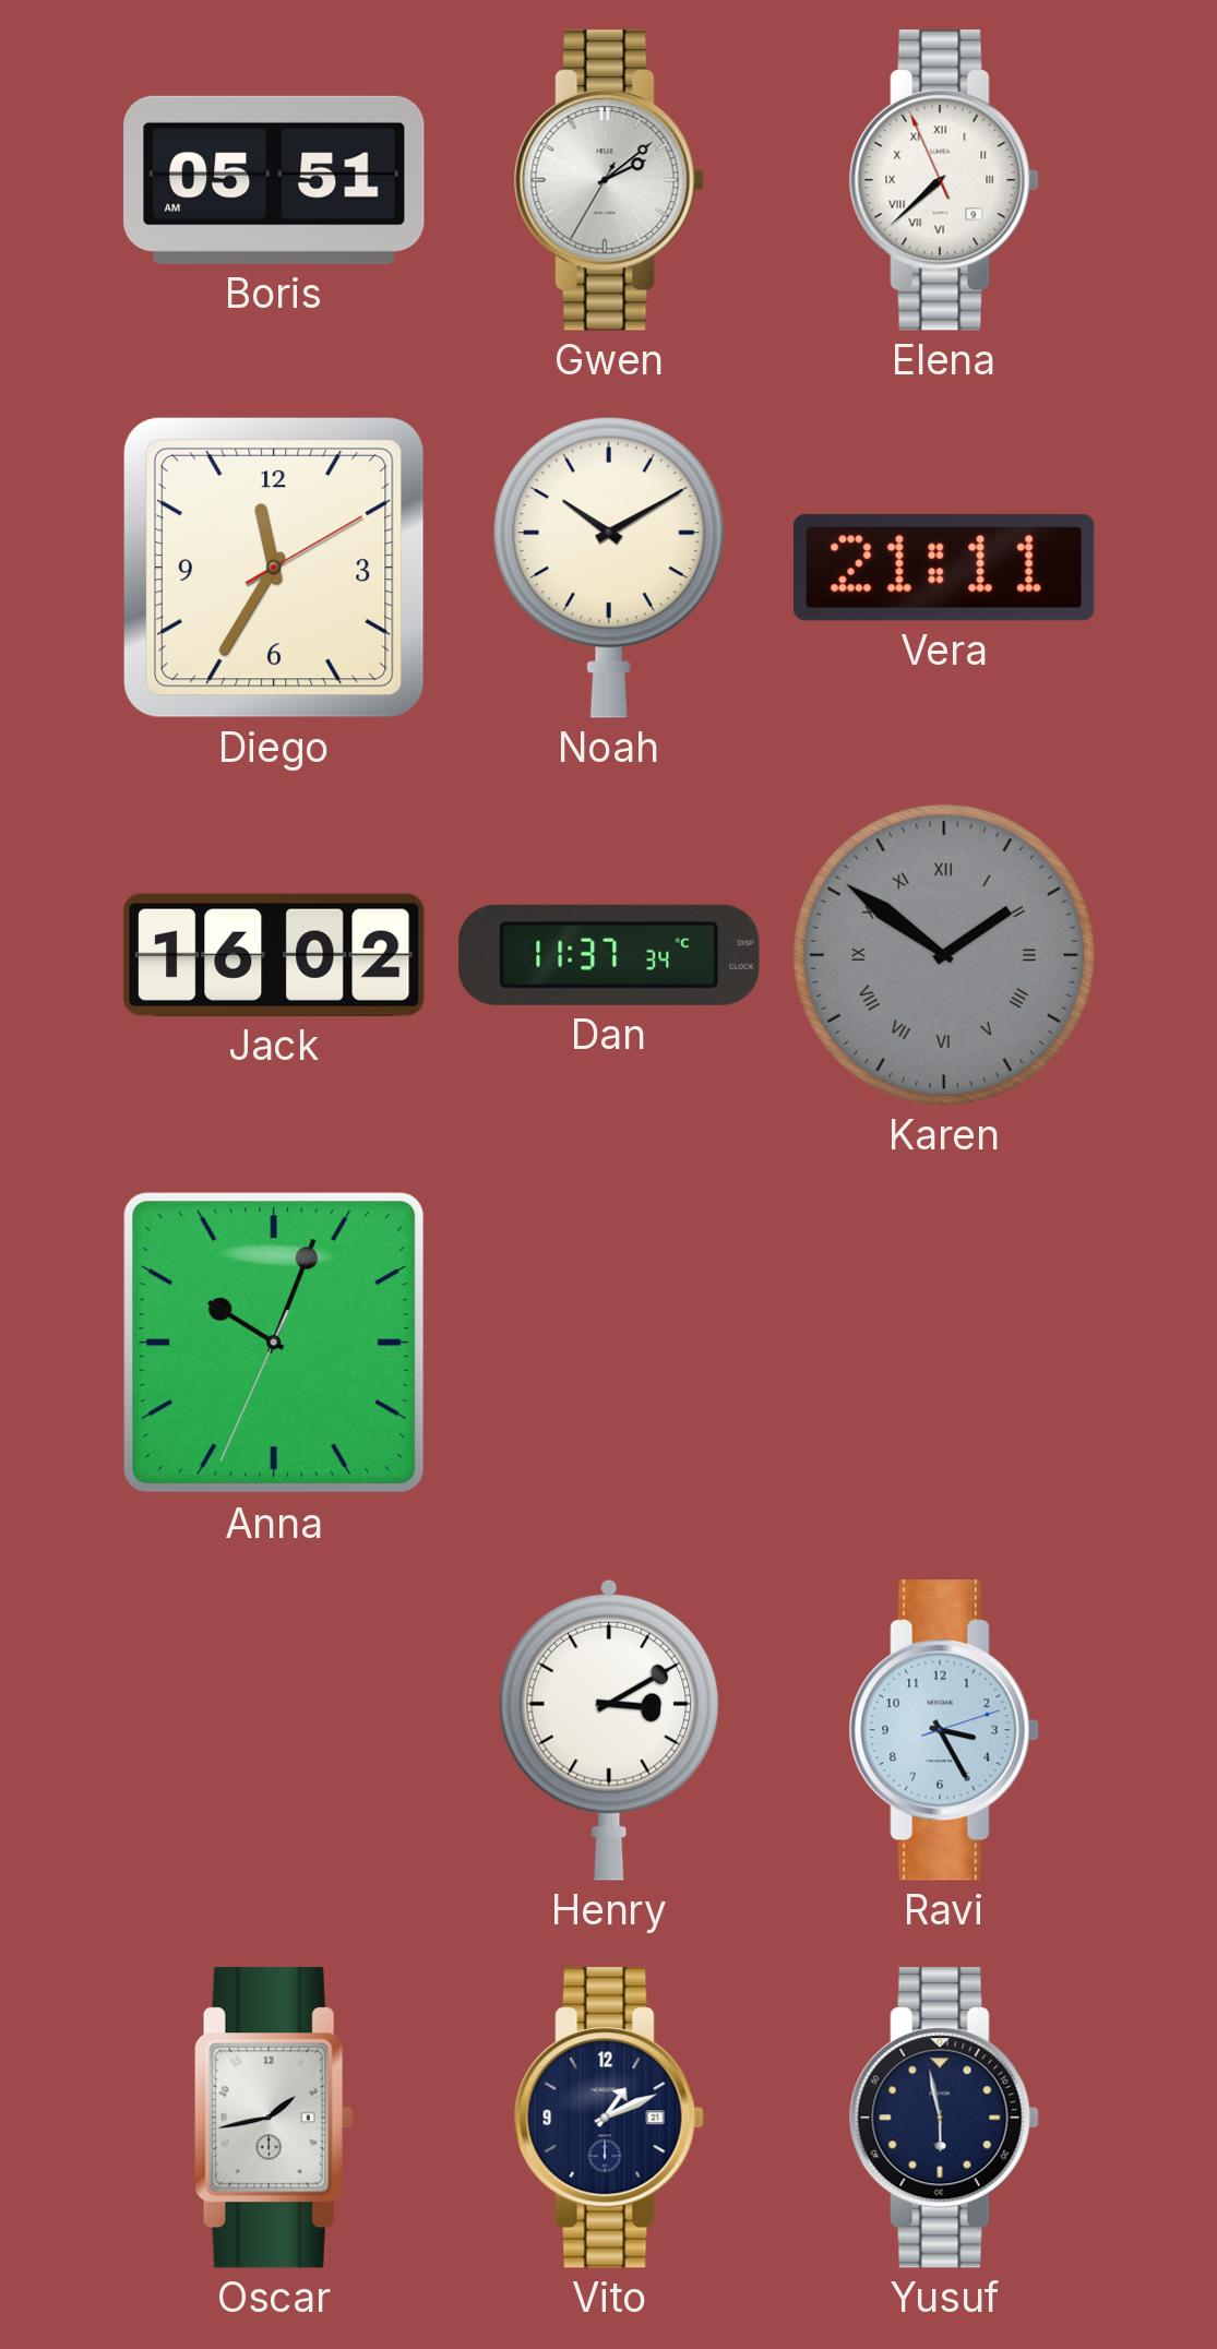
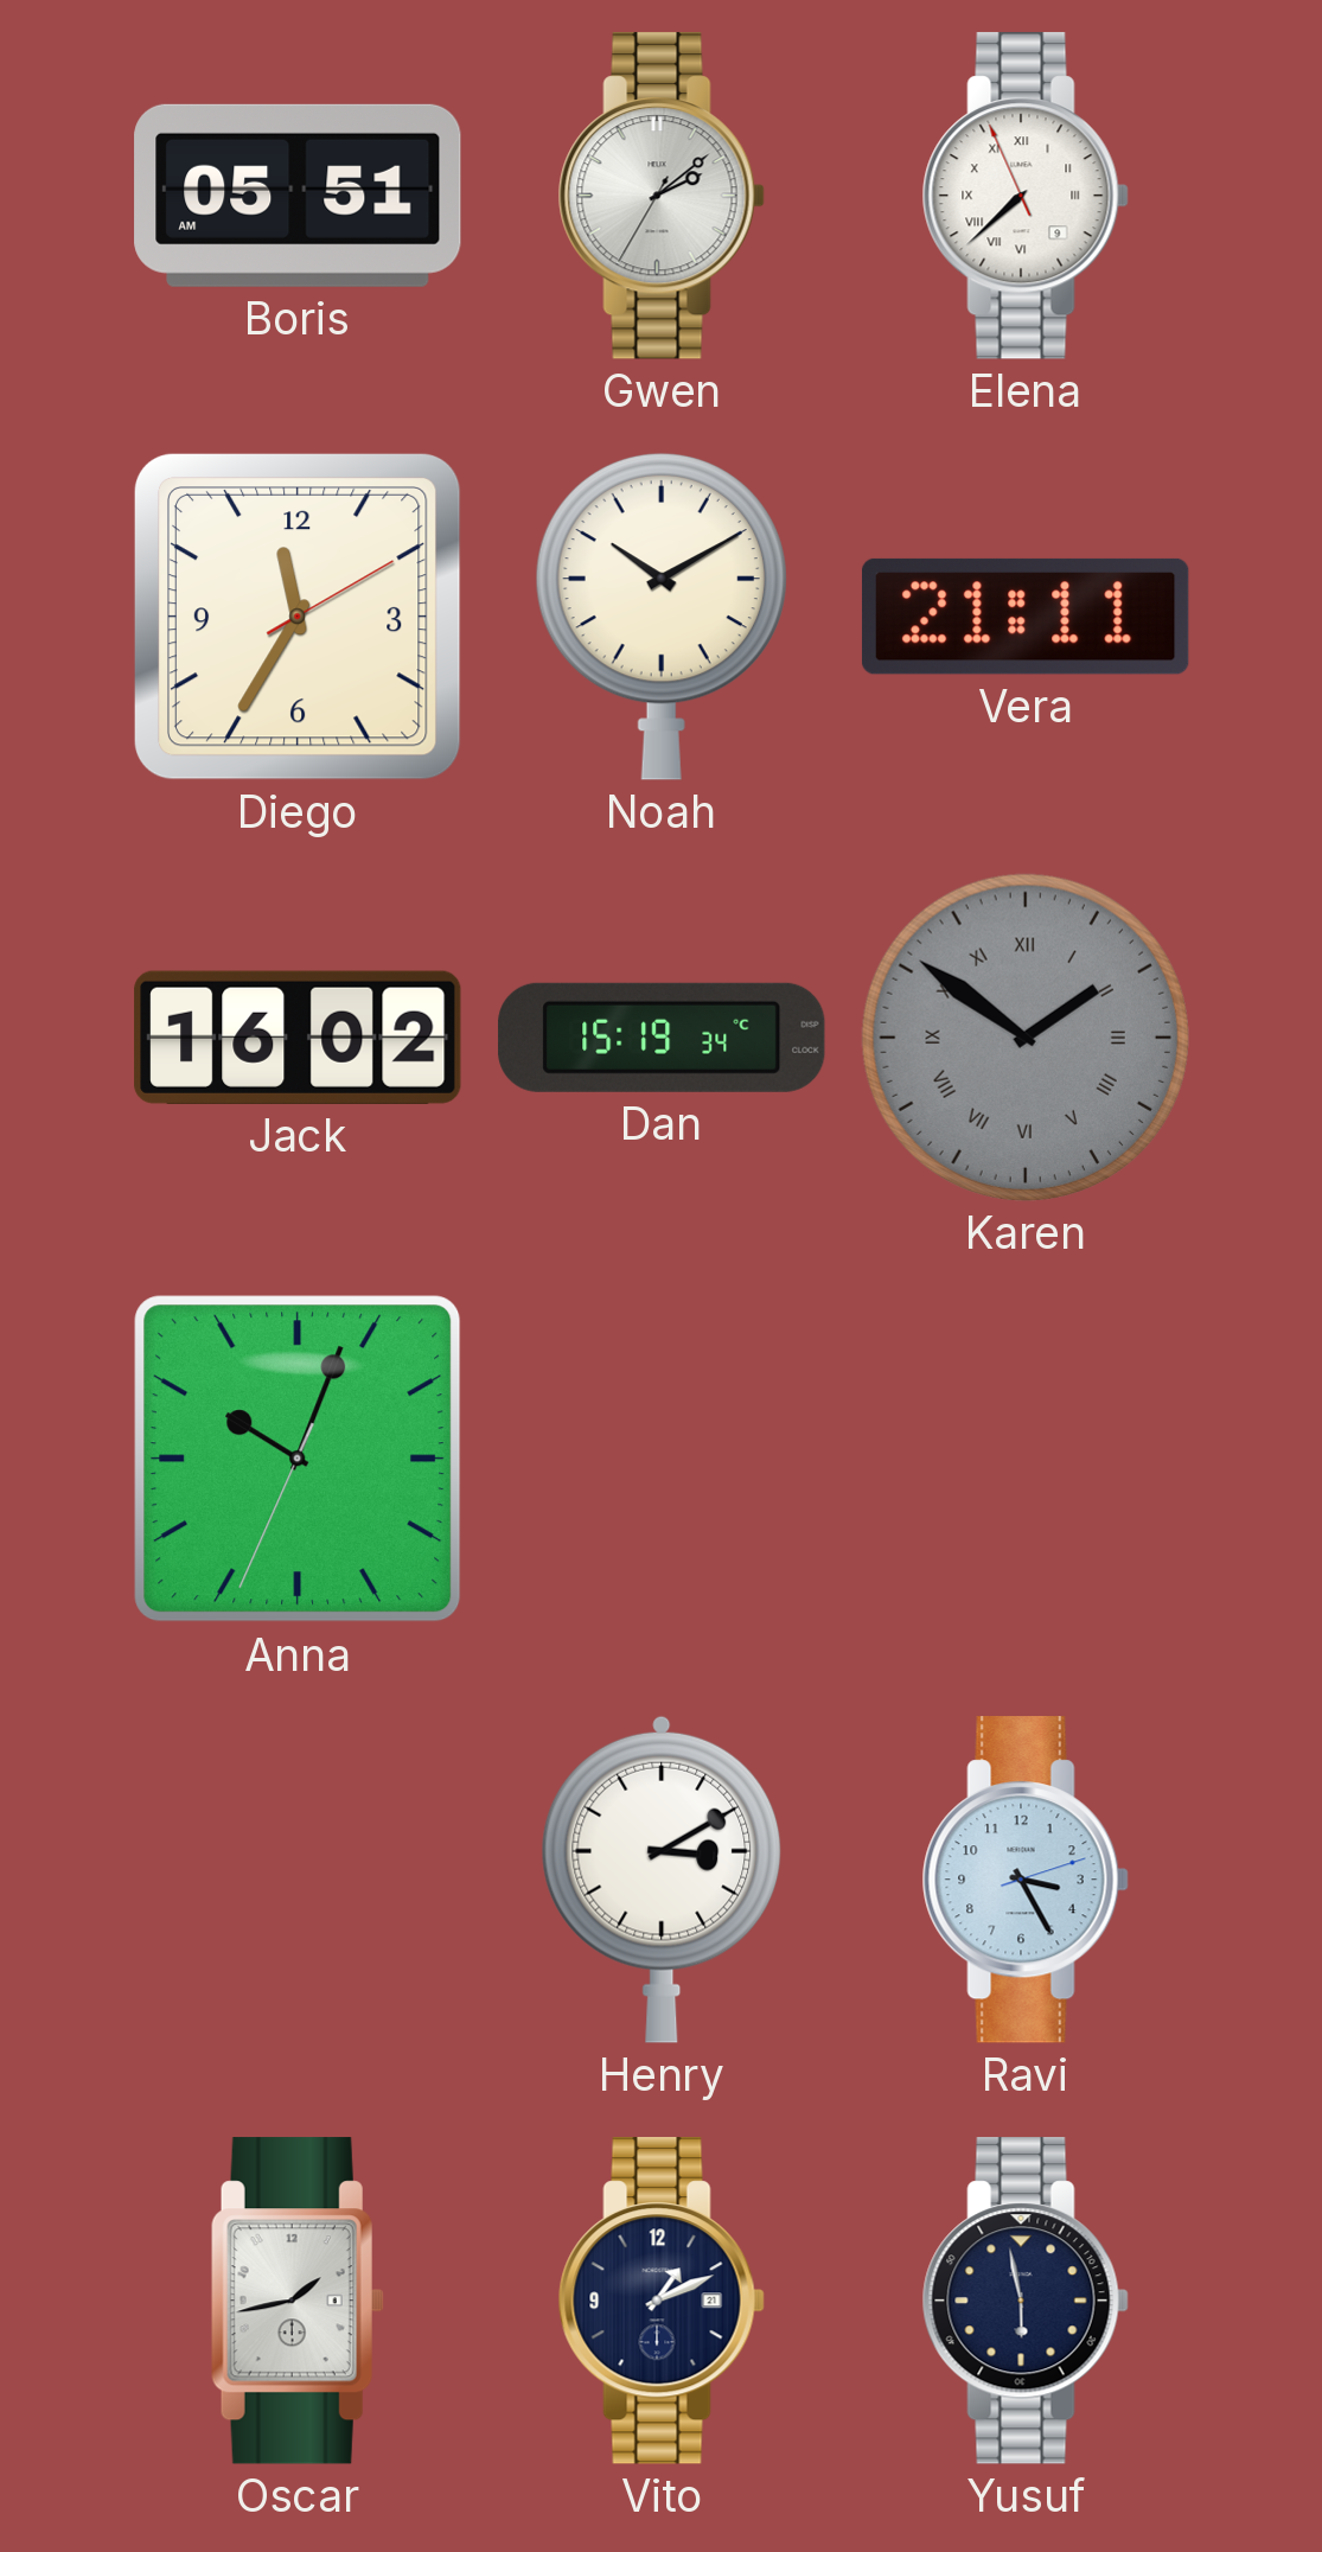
Dan: 11:37 -> 15:19 (662, 1038)
